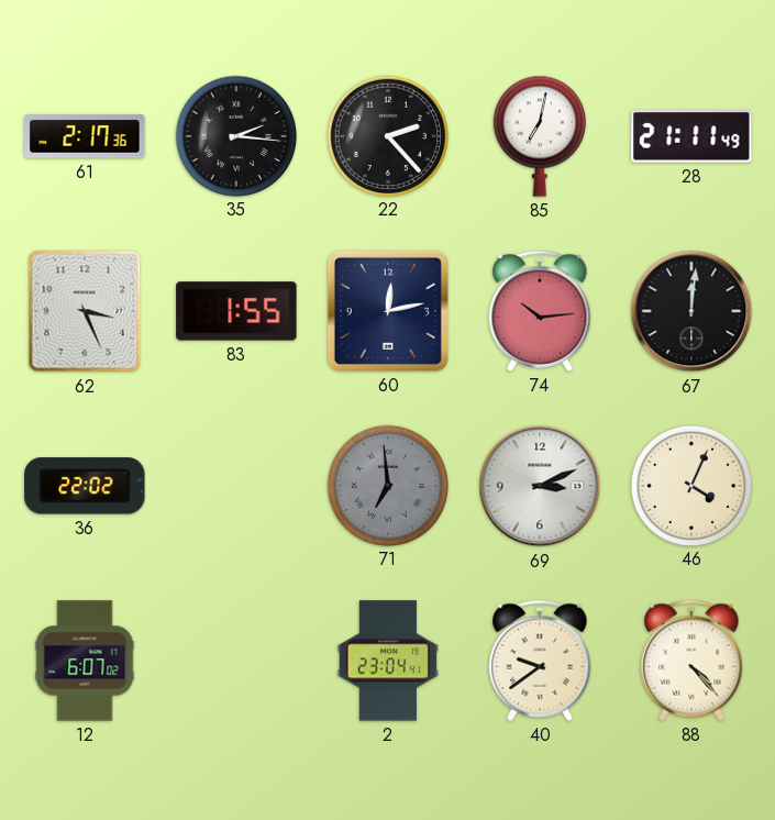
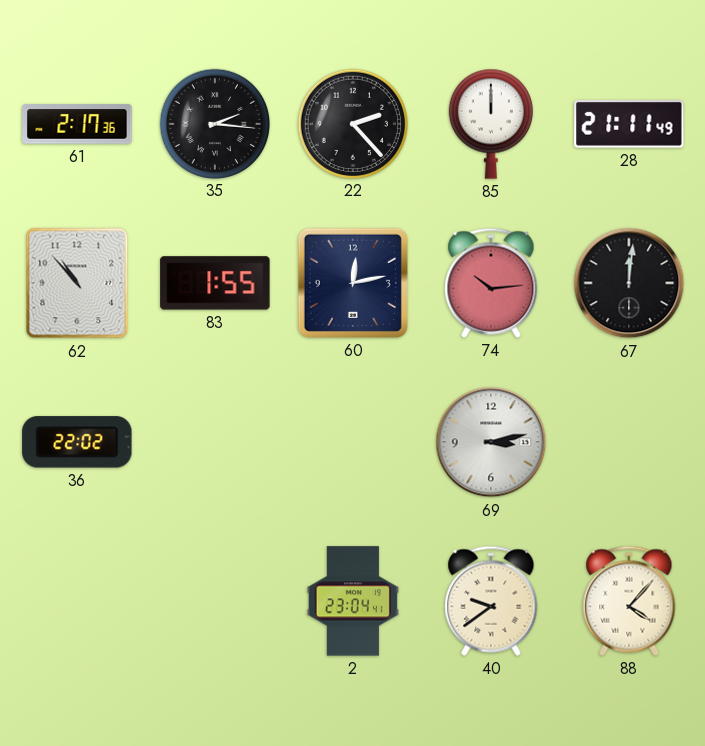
85: 7:02 -> 12:00 (491, 124)
62: 3:26 -> 10:53 (77, 283)
71: 6:59 -> none (387, 485)
69: 3:11 -> 3:13 (491, 442)
46: 4:04 -> none (690, 485)
12: 6:07 -> none (85, 661)
88: 4:23 -> 4:07 (629, 601)
